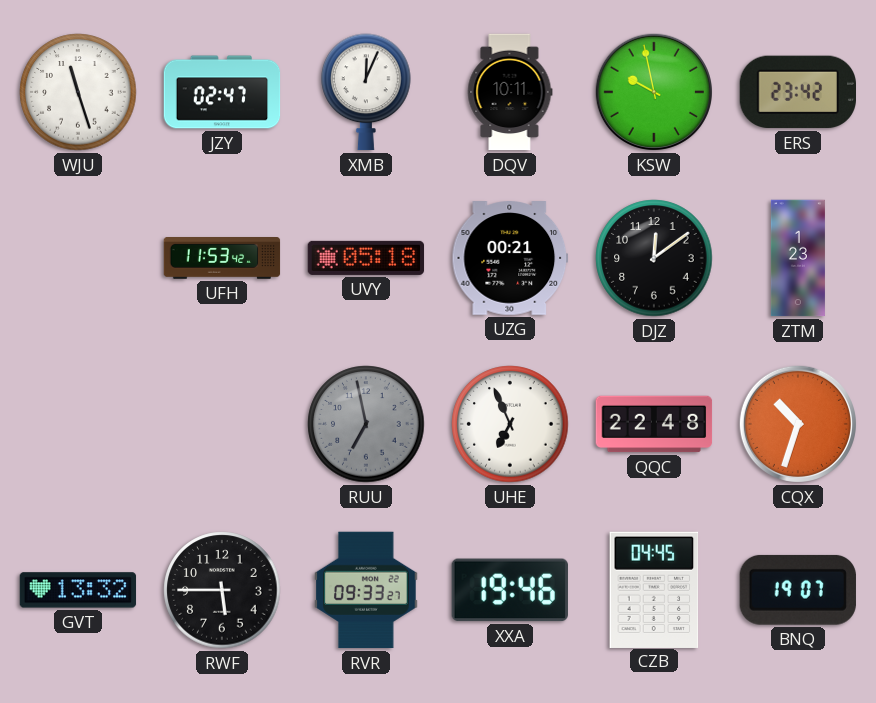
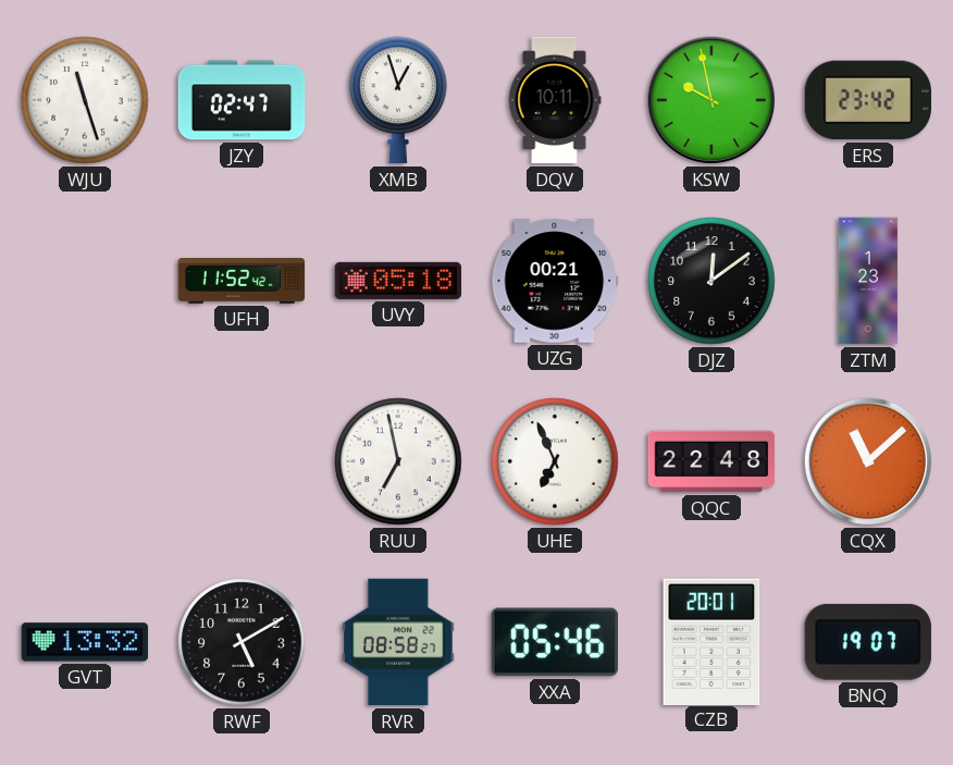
XMB: 12:04 -> 12:57 (398, 100)
UFH: 11:53 -> 11:52 (242, 281)
RUU dial: grey -> white (398, 461)
CQX: 10:33 -> 11:08 (868, 461)
RWF: 5:45 -> 5:10 (242, 642)
RVR: 09:33 -> 08:58 (398, 642)
XXA: 19:46 -> 05:46 (555, 642)
CZB: 04:45 -> 20:01 (711, 641)
